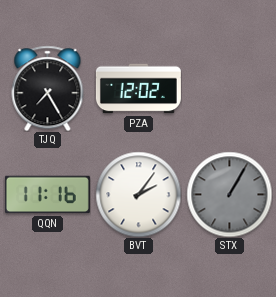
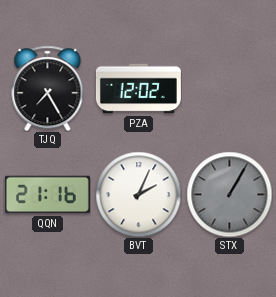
QQN: 11:16 -> 21:16 (47, 195)
BVT: 2:06 -> 2:04 (138, 194)
